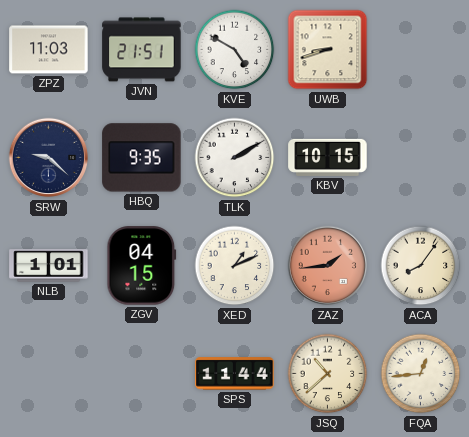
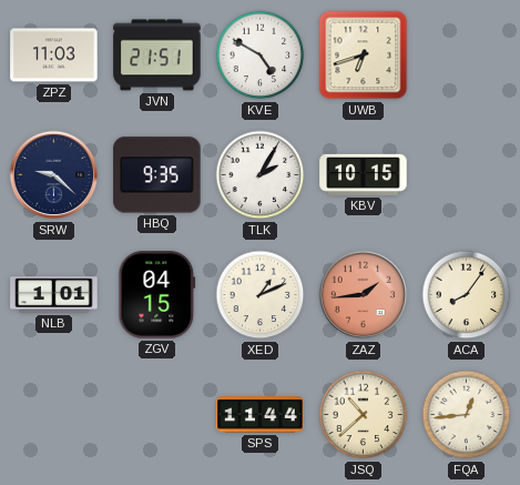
UWB: 8:42 -> 6:42 (364, 55)
TLK: 2:10 -> 2:05 (261, 175)
